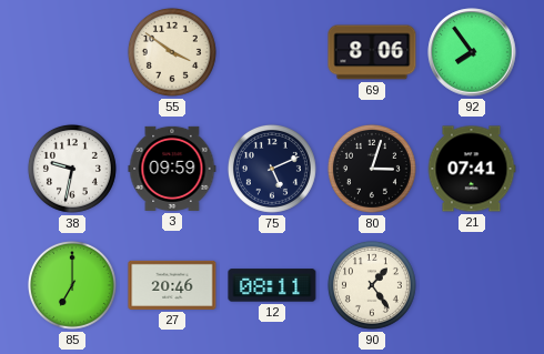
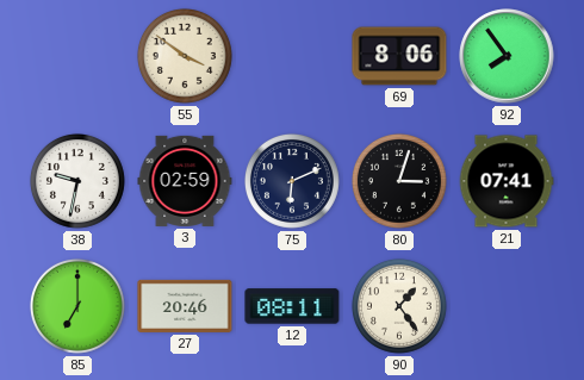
3: 09:59 -> 02:59 (185, 181)
75: 5:11 -> 6:11 (292, 181)
